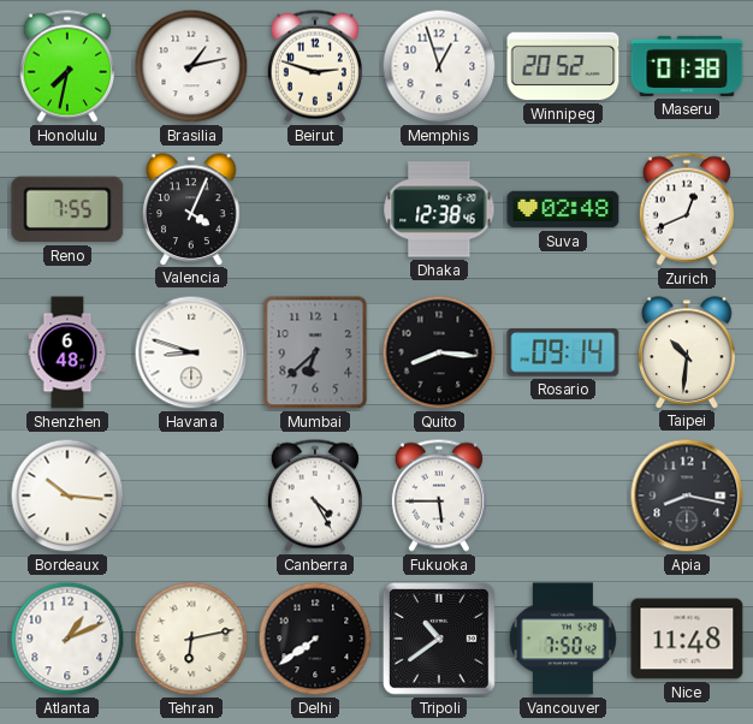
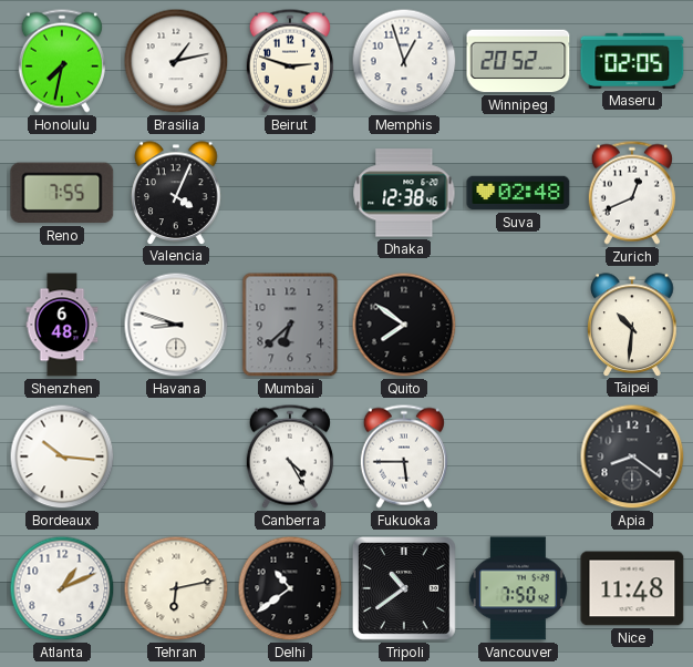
Maseru: 01:38 -> 02:05 (632, 61)
Quito: 8:16 -> 7:51 (404, 325)
Rosario: 09:14 -> none (563, 352)
Apia: 8:17 -> 8:21 (632, 456)
Delhi: 7:39 -> 10:39 (290, 588)
